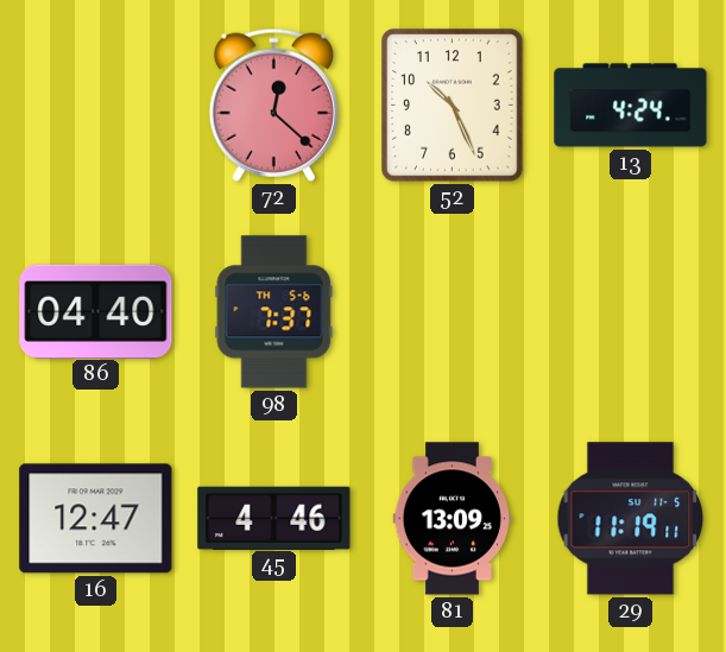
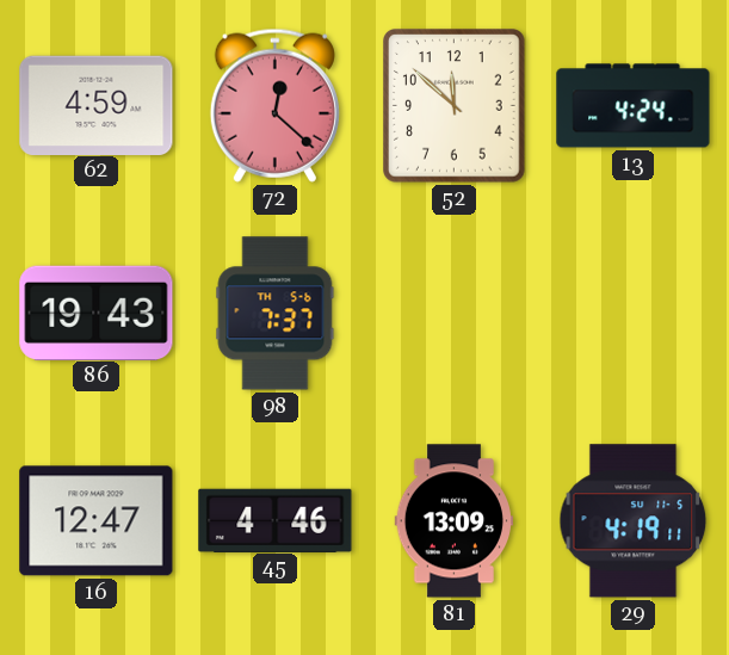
62: none -> 4:59 (97, 105)
52: 10:26 -> 11:52 (455, 106)
86: 04:40 -> 19:43 (97, 313)
29: 11:19 -> 4:19 (634, 521)
